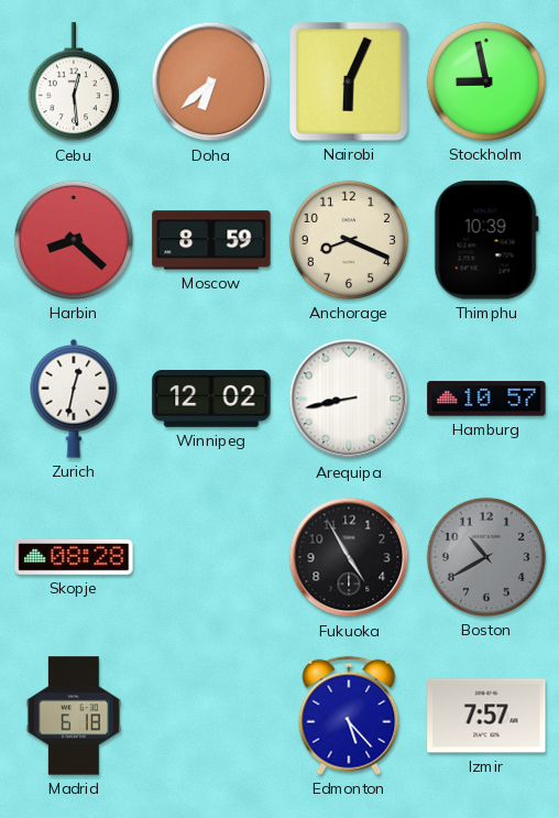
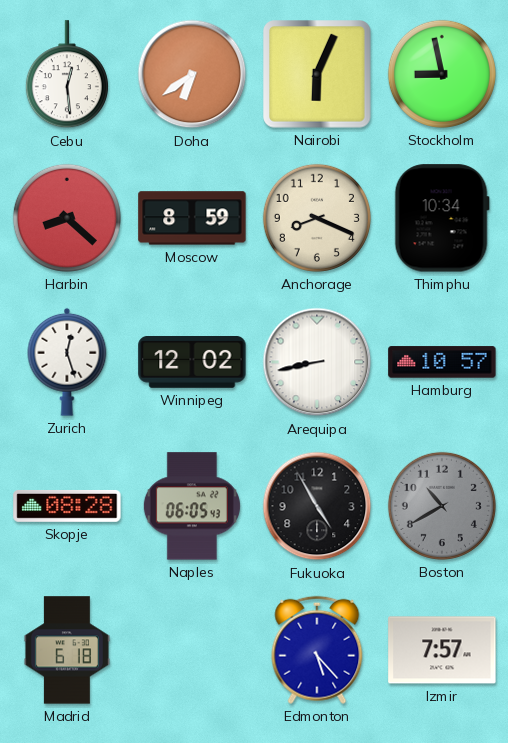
Doha: 6:38 -> 6:39 (192, 74)
Thimphu: 10:39 -> 10:34 (442, 218)
Zurich: 12:32 -> 12:27 (67, 362)
Naples: none -> 06:05 (192, 506)
